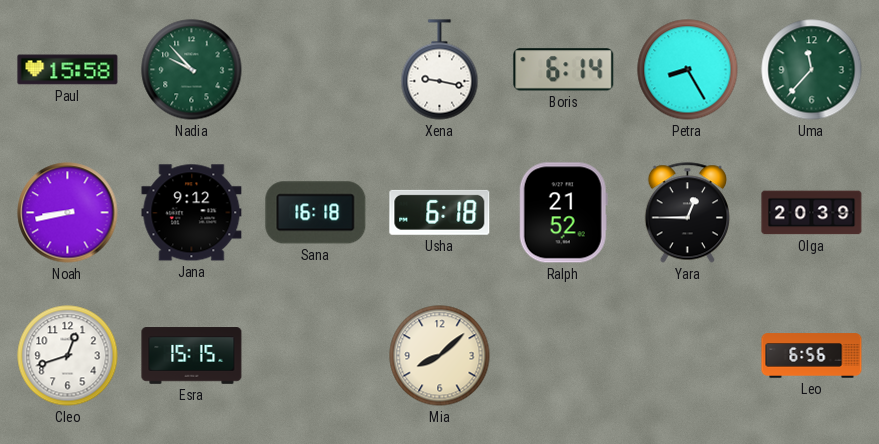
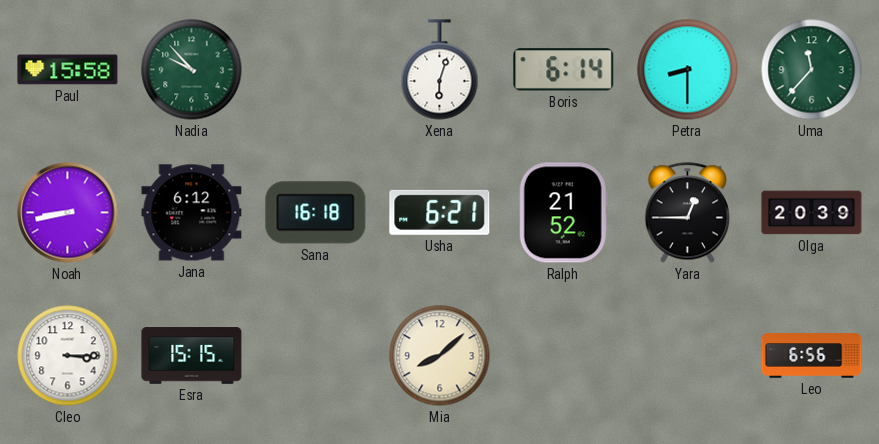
Xena: 9:17 -> 6:03 (440, 70)
Petra: 8:25 -> 8:30 (688, 70)
Jana: 9:12 -> 6:12 (192, 213)
Usha: 6:18 -> 6:21 (440, 212)
Cleo: 12:42 -> 3:15 (68, 356)
